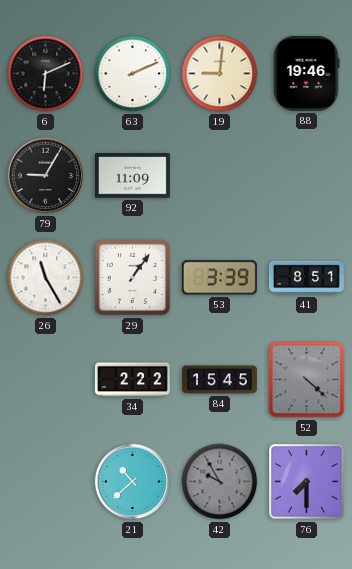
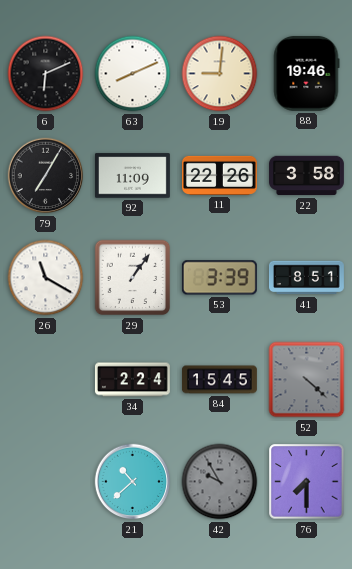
63: 2:11 -> 8:11 (133, 74)
79: 9:05 -> 7:05 (46, 176)
11: none -> 22:26 (219, 175)
22: none -> 3:58 (307, 176)
26: 11:25 -> 11:20 (46, 278)
34: 2:22 -> 2:24 (132, 380)
